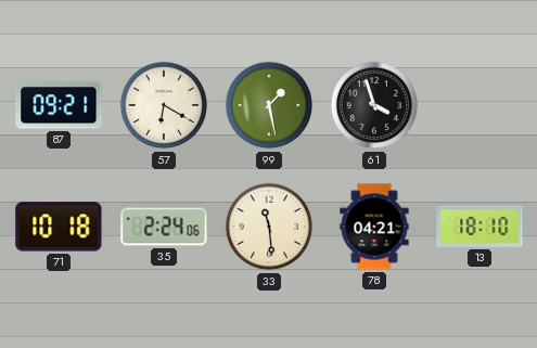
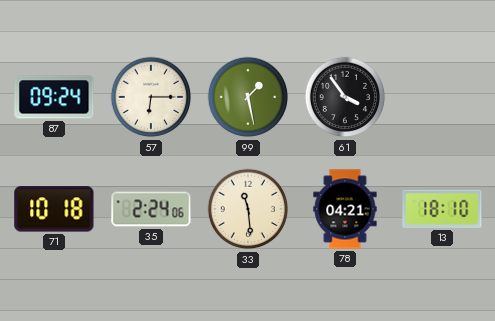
87: 09:21 -> 09:24 (54, 97)
57: 6:20 -> 6:15 (151, 97)
61: 3:57 -> 3:54 (345, 97)
